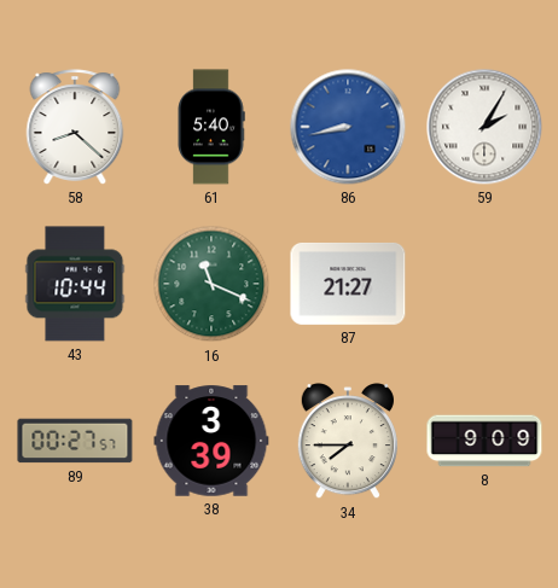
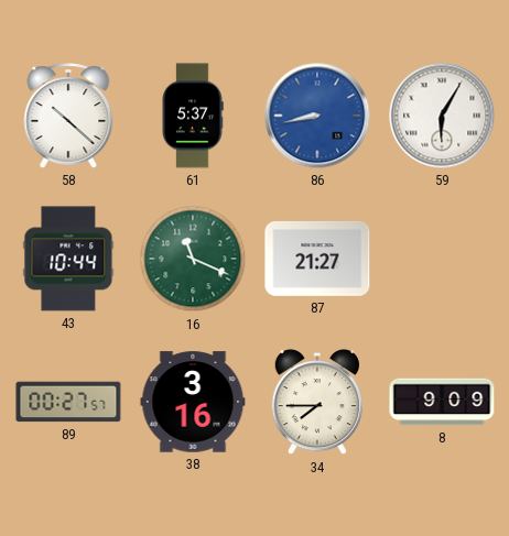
58: 8:22 -> 10:22 (68, 116)
61: 5:40 -> 5:37 (193, 116)
59: 2:05 -> 6:05 (442, 116)
38: 3:39 -> 3:16 (193, 402)
